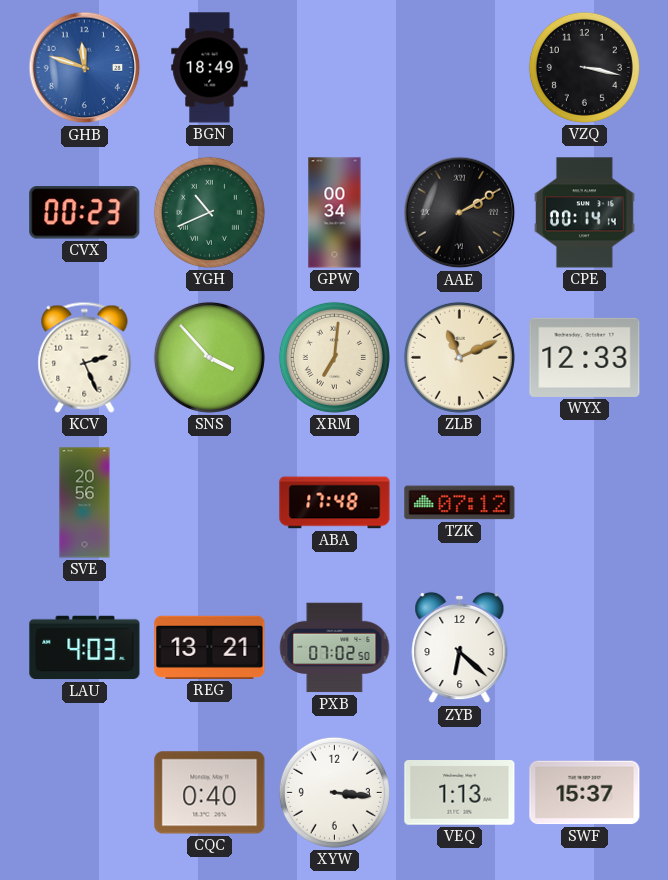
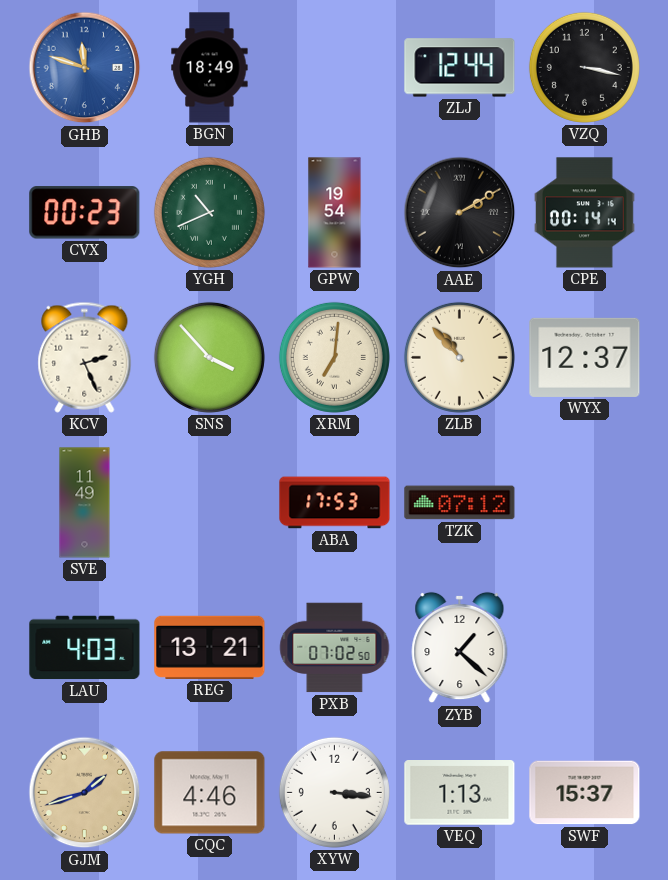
ZLJ: none -> 12:44 (460, 68)
GPW: 00:34 -> 19:54 (335, 213)
ZLB: 11:11 -> 10:53 (459, 357)
WYX: 12:33 -> 12:37 (585, 357)
SVE: 20:56 -> 11:49 (85, 503)
ABA: 17:48 -> 17:53 (335, 503)
ZYB: 6:22 -> 1:22 (460, 648)
GJM: none -> 1:42 (85, 793)
CQC: 0:40 -> 4:46 (210, 793)
